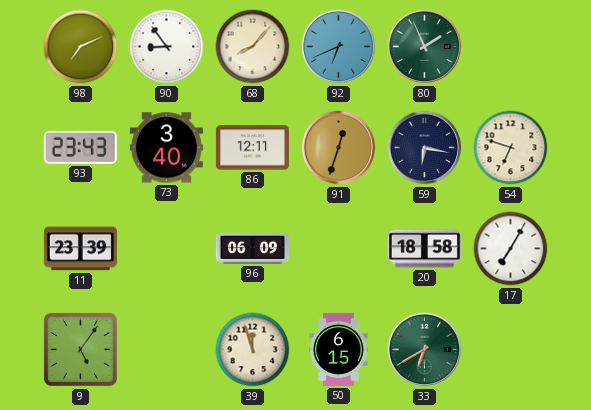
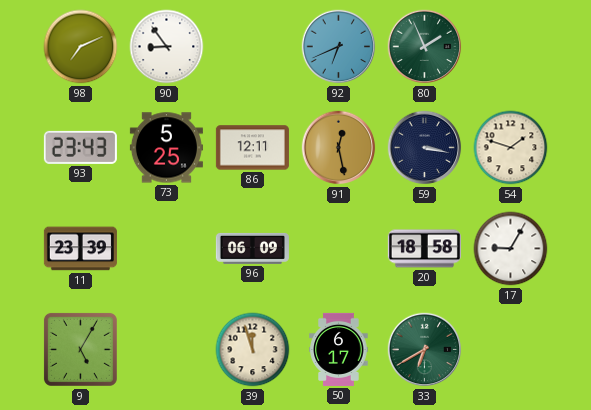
68: 8:07 -> none (253, 47)
73: 3:40 -> 5:25 (166, 148)
91: 12:33 -> 12:28 (339, 148)
59: 6:17 -> 3:17 (425, 148)
54: 6:48 -> 1:48 (511, 148)
17: 7:05 -> 9:05 (511, 249)
9: 5:06 -> 5:05 (80, 349)
50: 6:15 -> 6:17 (339, 349)
